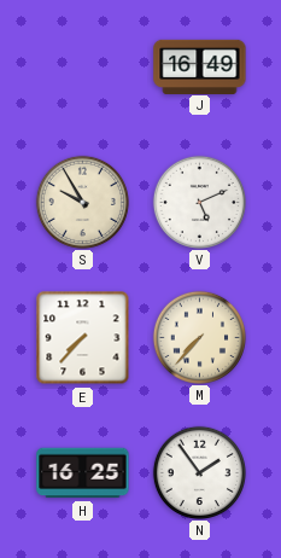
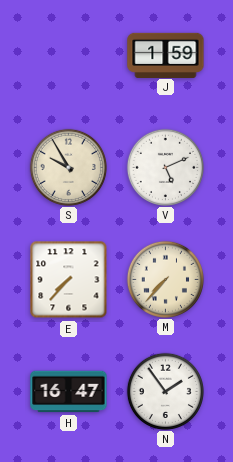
J: 16:49 -> 1:59 (166, 55)
H: 16:25 -> 16:47 (69, 392)
